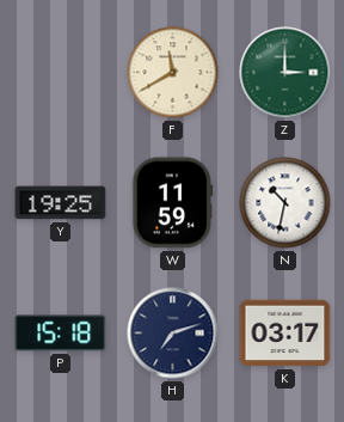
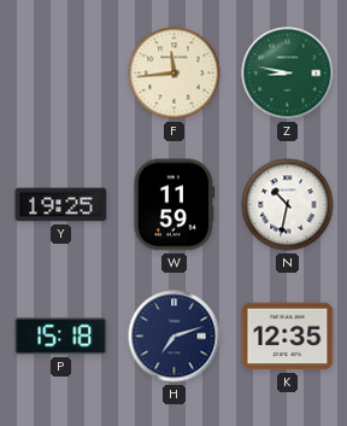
F: 11:40 -> 11:44 (175, 74)
Z: 3:00 -> 8:47 (288, 74)
K: 03:17 -> 12:35 (288, 337)
